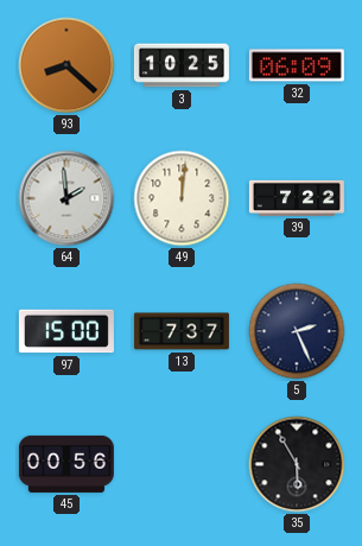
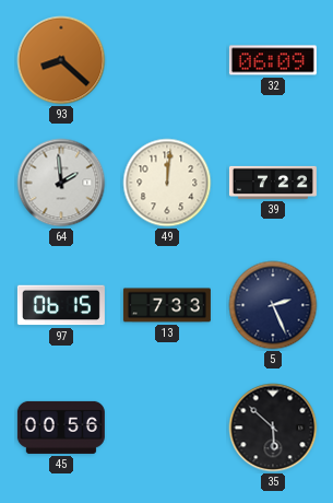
3: 10:25 -> none (182, 65)
97: 15:00 -> 06:15 (61, 305)
13: 7:37 -> 7:33 (167, 305)
35: 5:55 -> 5:52 (273, 428)
